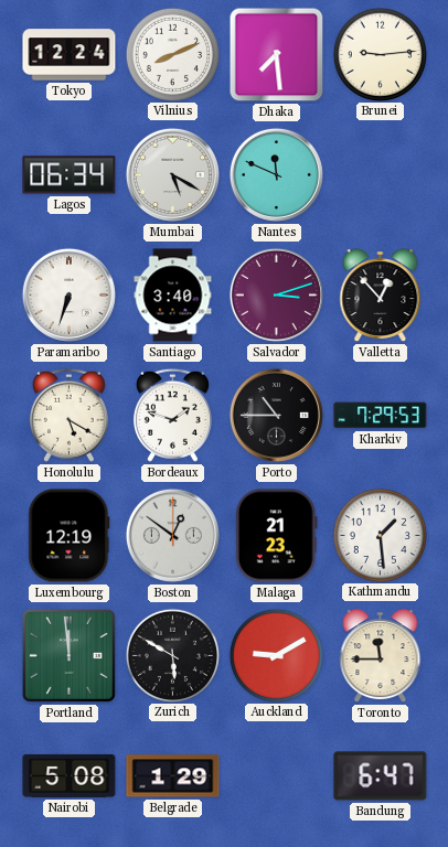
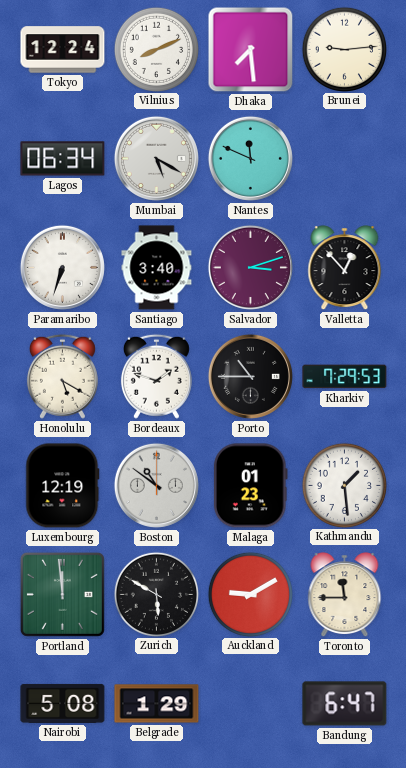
Boston: 12:51 -> 10:51 (156, 485)
Malaga: 21:23 -> 01:23 (250, 486)
